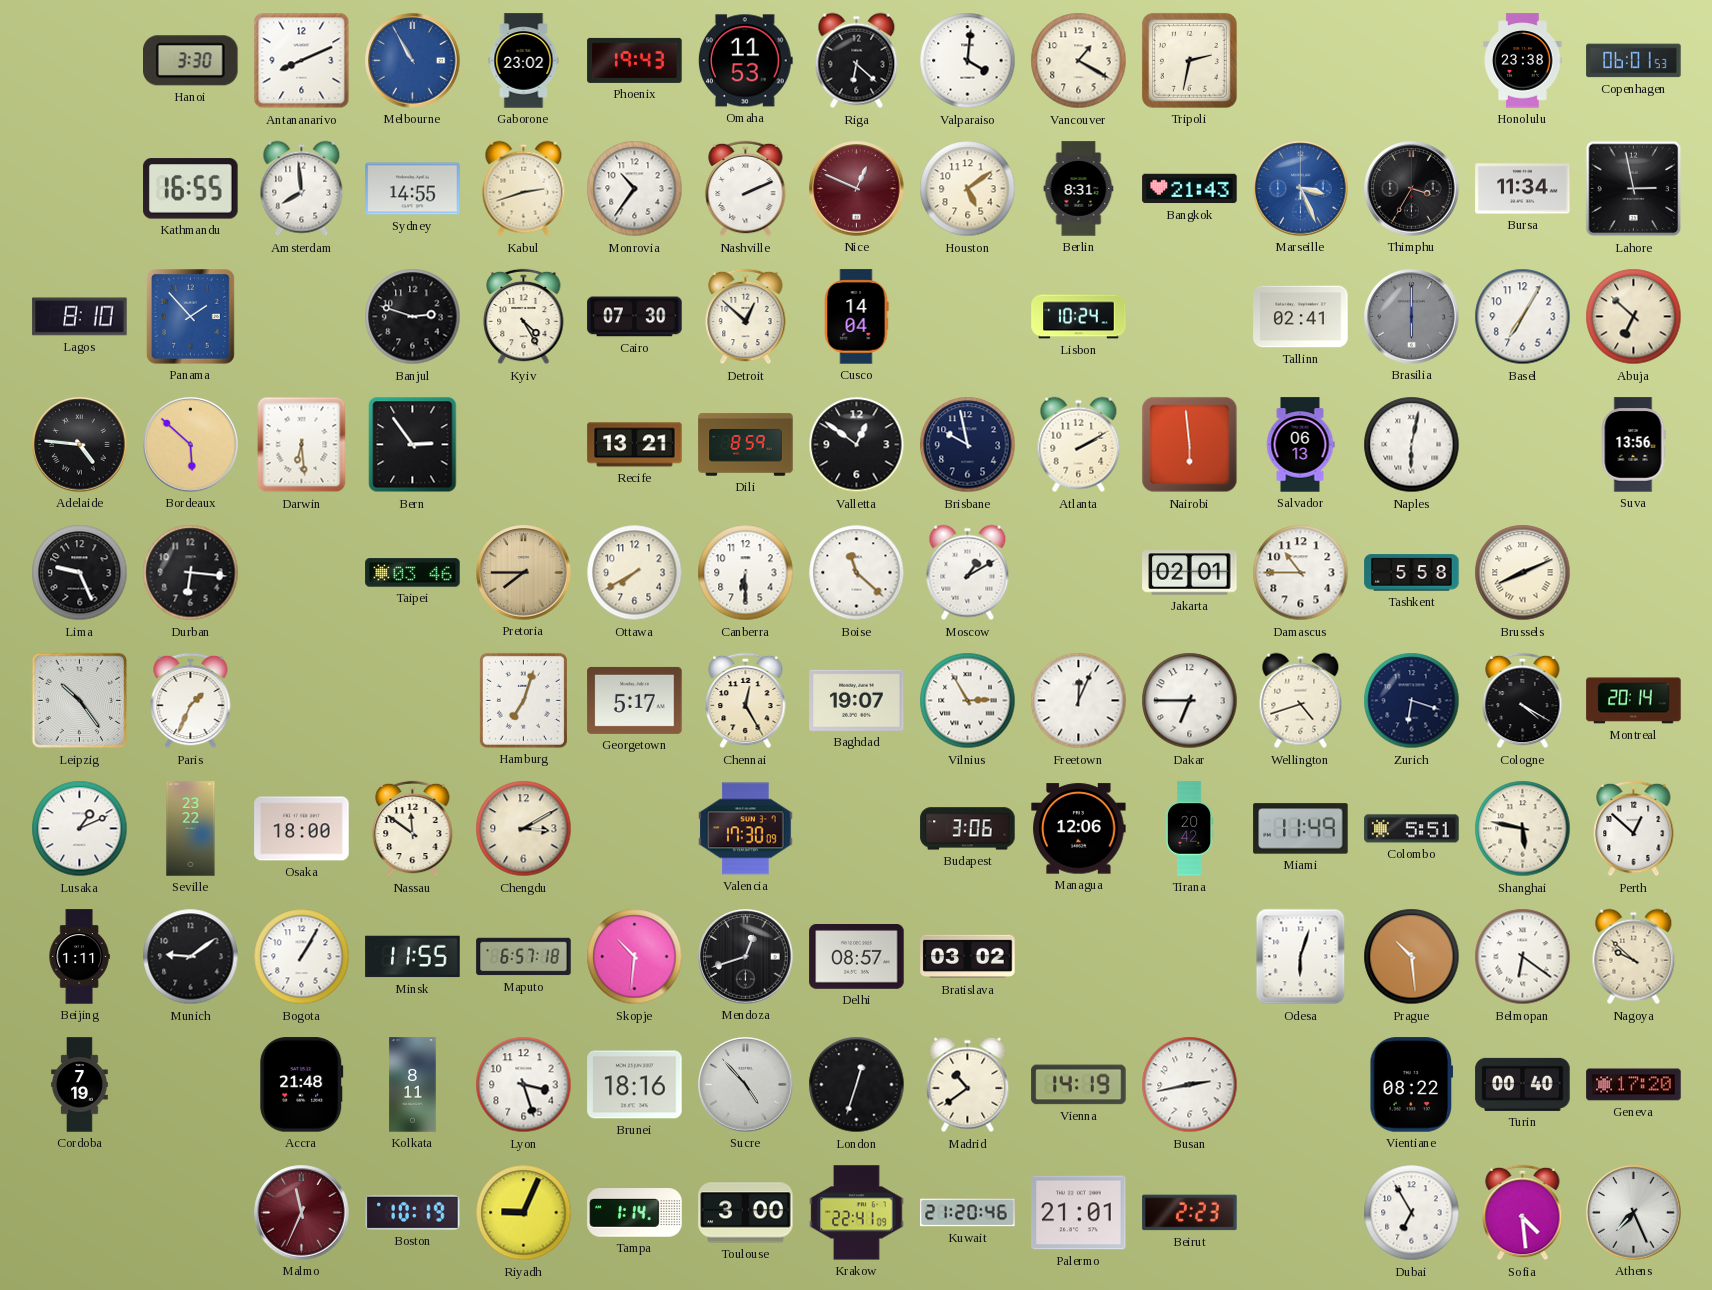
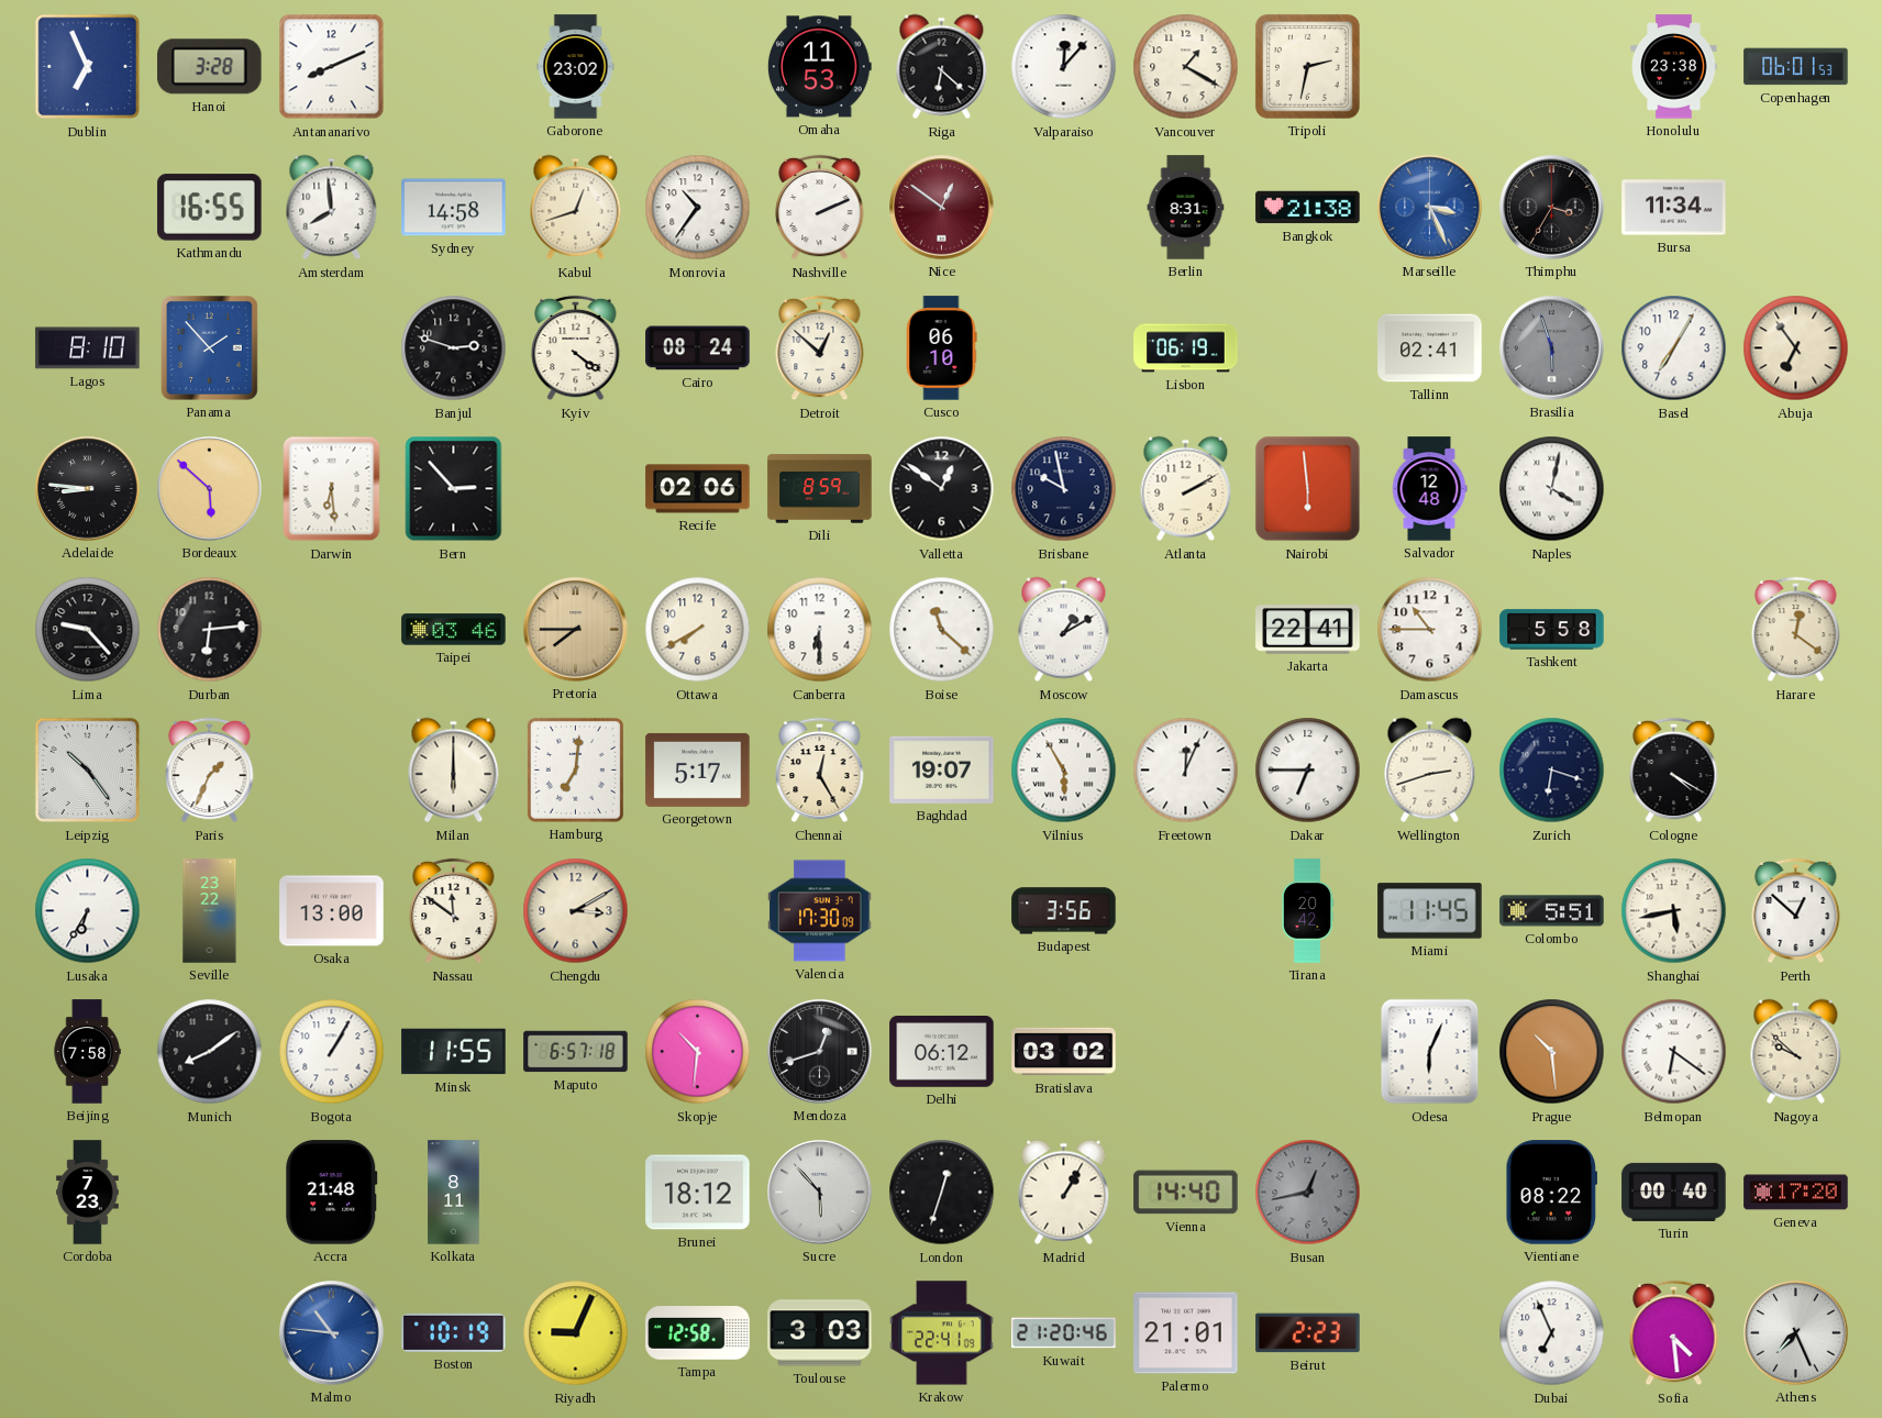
Dublin: none -> 6:56 (88, 67)
Hanoi: 3:30 -> 3:28 (210, 67)
Melbourne: 10:55 -> none (413, 61)
Phoenix: 19:43 -> none (635, 60)
Valparaiso: 4:01 -> 12:07 (1064, 67)
Sydney: 14:55 -> 14:58 (454, 208)
Kabul: 2:42 -> 12:42 (576, 208)
Nice: 12:49 -> 12:51 (942, 208)
Houston: 5:09 -> none (968, 189)
Bangkok: 21:43 -> 21:38 (1308, 208)
Lahore: 2:58 -> none (1634, 189)
Kyiv: 4:25 -> 4:21 (576, 348)
Cairo: 07:30 -> 08:24 (698, 348)
Cusco: 14:04 -> 06:10 (941, 348)
Lisbon: 10:24 -> 06:19 (1186, 348)
Brasilia: 6:00 -> 5:57 (1552, 348)
Abuja: 6:52 -> 6:54 (1796, 348)
Adelaide: 4:46 -> 8:46 (88, 489)
Bern: 2:54 -> 2:53 (454, 489)
Recife: 13:21 -> 02:06 (698, 489)
Salvador: 06:13 -> 12:48 (1429, 489)
Naples: 6:02 -> 4:02 (1552, 489)
Suva: 13:56 -> none (1633, 445)
Lima: 9:26 -> 9:23 (88, 630)
Durban: 6:16 -> 6:14 (210, 630)
Jakarta: 02:01 -> 22:41 (1308, 630)
Brussels: 8:11 -> none (1523, 573)
Harare: none -> 12:21 (1796, 630)
Milan: none -> 6:00 (454, 771)
Hamburg: 7:03 -> 7:01 (575, 769)
Vilnius: 2:55 -> 5:55 (1064, 771)
Wellington: 4:42 -> 2:42 (1430, 771)
Montreal: 20:14 -> none (1634, 701)
Lusaka: 1:11 -> 6:35 (88, 911)
Osaka: 18:00 -> 13:00 (332, 911)
Budapest: 3:06 -> 3:56 (1064, 911)
Managua: 12:06 -> none (1079, 829)
Miami: 11:49 -> 11:45 (1430, 911)
Shanghai: 5:47 -> 5:43 (1674, 911)
Beijing: 1:11 -> 7:58 (87, 1052)
Munich: 9:09 -> 8:09 (210, 1052)
Delhi: 08:57 -> 06:12 (942, 1052)
Odesa: 6:03 -> 6:04 (1430, 1052)
Cordoba: 7:19 -> 7:23 (88, 1193)
Lyon: 3:27 -> none (524, 1085)
Brunei: 18:16 -> 18:12 (698, 1193)
Sucre: 4:53 -> 5:53 (820, 1193)
Madrid: 10:39 -> 1:05 (1064, 1193)
Vienna: 14:19 -> 14:40 (1186, 1193)
Busan: 2:43 -> 12:43 (1308, 1193)
Busan dial: white -> grey (1308, 1193)
Malmo: 11:34 -> 10:46 (332, 1333)
Malmo dial: burgundy -> blue (332, 1333)
Tampa: 1:14 -> 12:58 (698, 1333)
Toulouse: 3:00 -> 3:03 (820, 1333)
Dubai: 6:55 -> 6:56 (1552, 1333)
